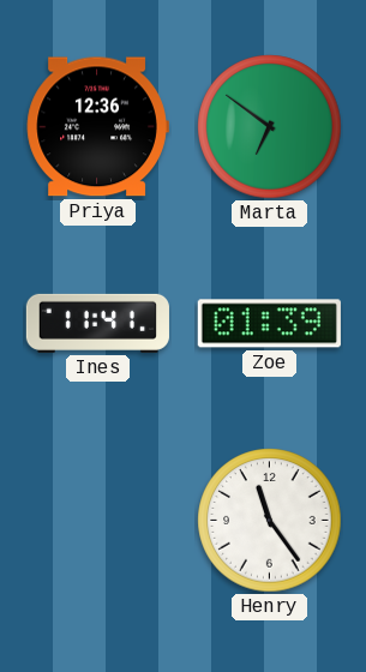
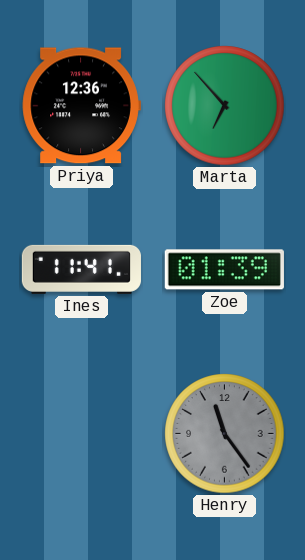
Marta: 6:51 -> 6:53 (225, 106)
Henry dial: white -> grey (225, 434)
